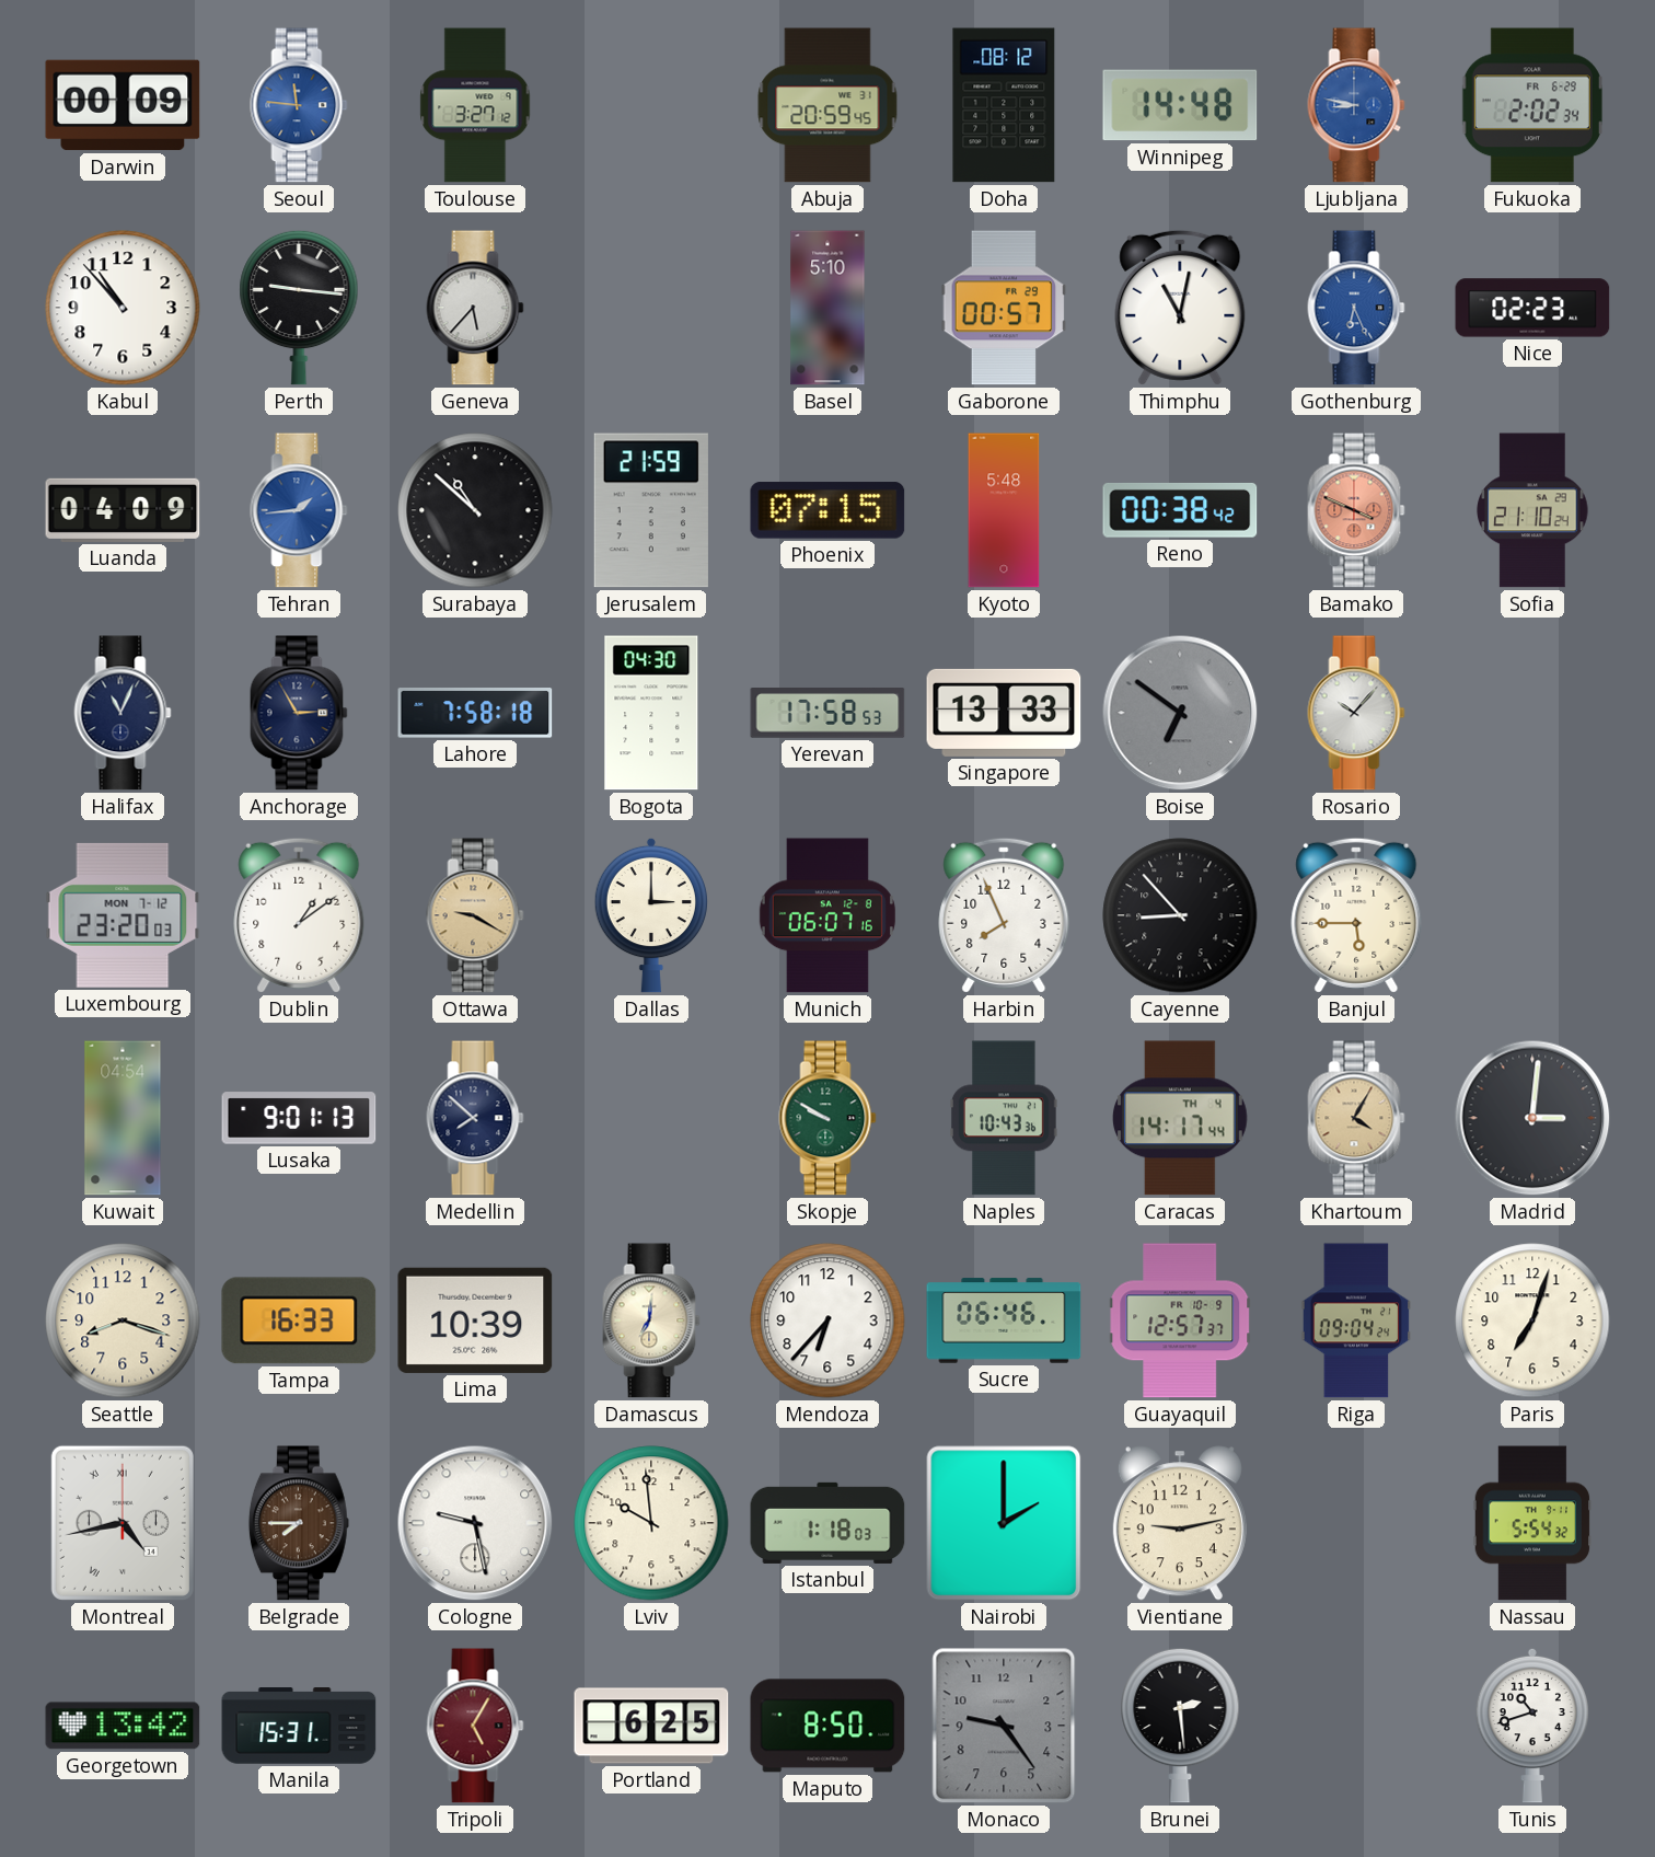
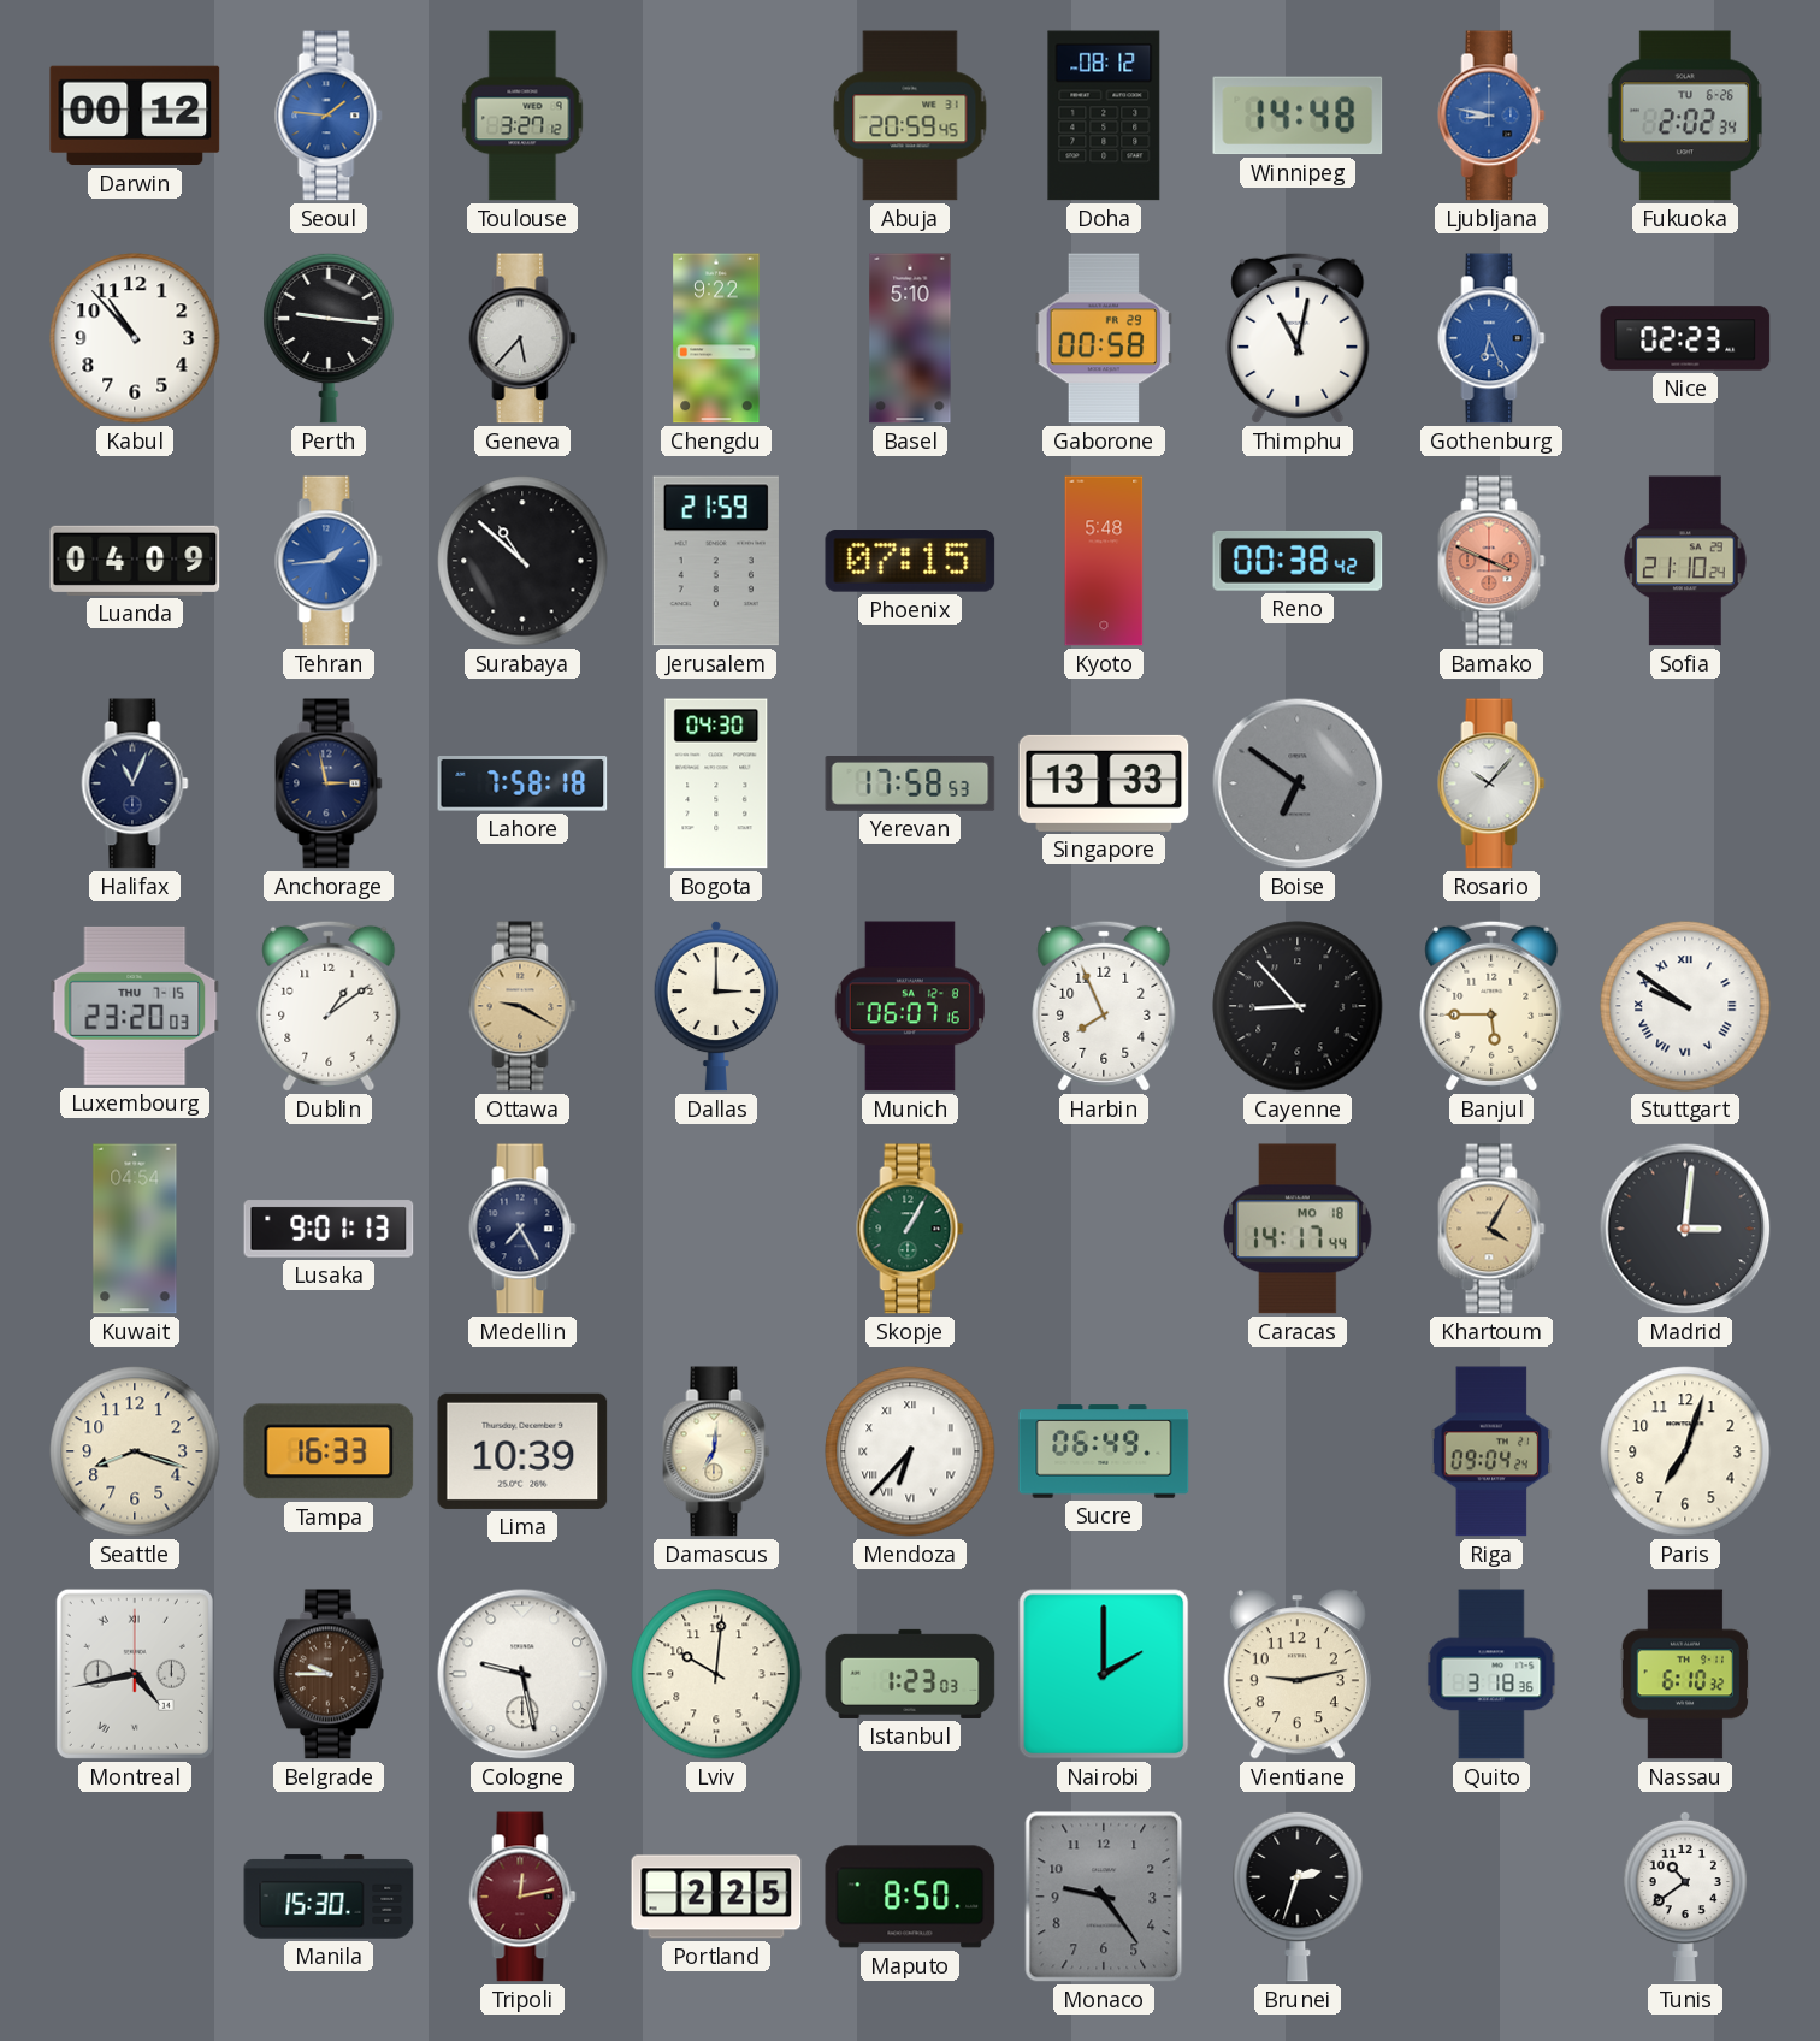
Darwin: 00:09 -> 00:12 (135, 116)
Seoul: 11:46 -> 1:46 (329, 116)
Fukuoka date: FR 6-29 -> TU 6-26 (1685, 116)
Chengdu: none -> 9:22 (716, 338)
Gaborone: 00:57 -> 00:58 (1104, 338)
Anchorage: 2:55 -> 2:58 (329, 783)
Luxembourg date: MON 7-12 -> THU 7-15 (135, 1006)
Stuttgart: none -> 9:51 (1685, 1006)
Medellin: 7:52 -> 7:25 (522, 1229)
Skopje: 9:50 -> 1:05 (910, 1229)
Naples: 10:43 -> none (1005, 1118)
Caracas date: TH 4 -> MO 18 (1298, 1229)
Mendoza numerals: Arabic -> Roman (910, 1451)
Sucre: 06:46 -> 06:49 (1104, 1451)
Guayaquil: 12:57 -> none (1180, 1320)
Belgrade: 7:45 -> 9:45 (329, 1674)
Lviv: 9:59 -> 10:01 (716, 1674)
Istanbul: 1:18 -> 1:23 (910, 1674)
Quito: none -> 3:18 (1491, 1674)
Nassau: 5:54 -> 6:10 (1685, 1674)
Georgetown: 13:42 -> none (123, 1726)
Manila: 15:31 -> 15:30 (329, 1897)
Tripoli: 5:05 -> 12:13 (522, 1897)
Portland: 6:25 -> 2:25 (716, 1897)
Brunei: 2:29 -> 2:33 (1298, 1897)
Tunis: 10:42 -> 10:39 (1685, 1897)
